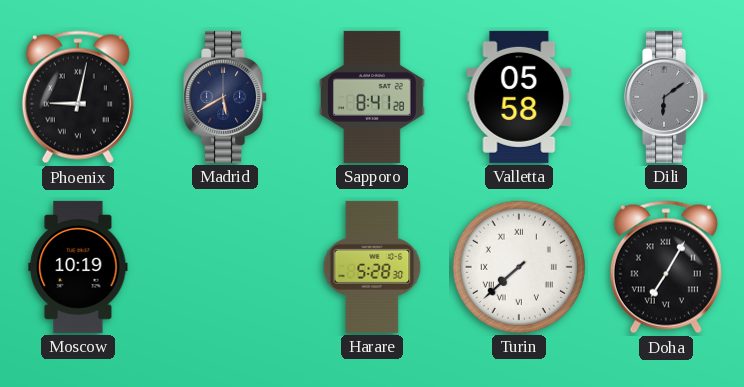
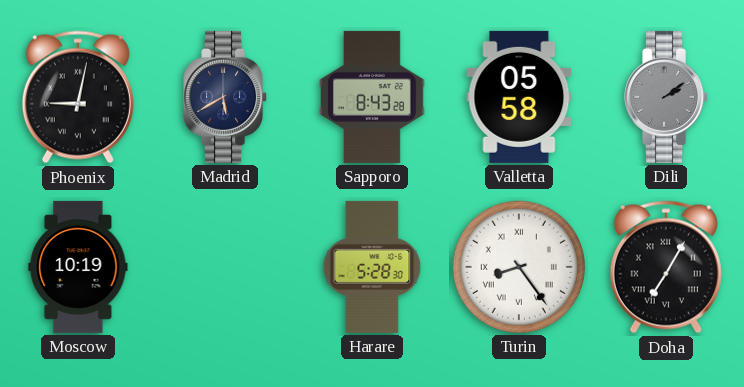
Sapporo: 8:41 -> 8:43 (373, 97)
Dili: 6:09 -> 2:09 (667, 97)
Turin: 7:38 -> 8:24 (519, 267)
